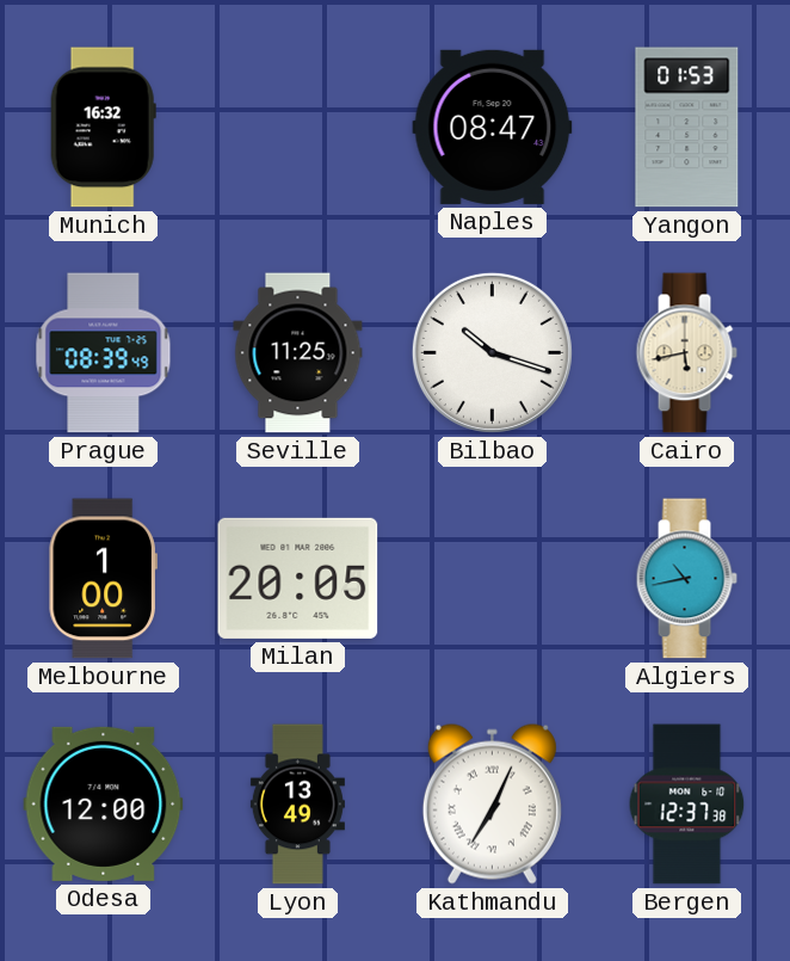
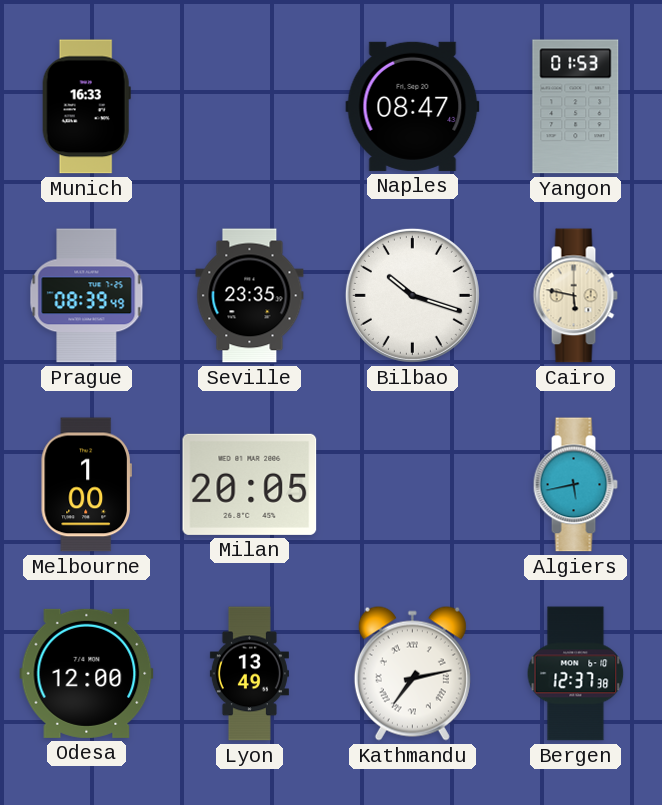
Munich: 16:32 -> 16:33 (86, 107)
Seville: 11:25 -> 23:35 (250, 296)
Cairo: 5:43 -> 5:47 (575, 296)
Algiers: 10:43 -> 5:43 (575, 485)
Kathmandu: 7:04 -> 7:13 (412, 673)
